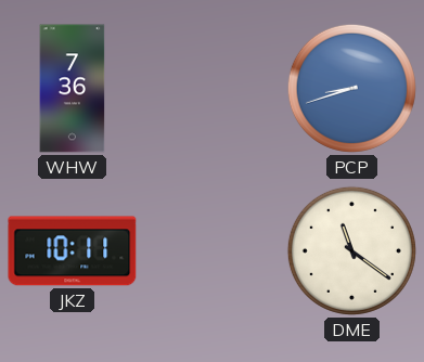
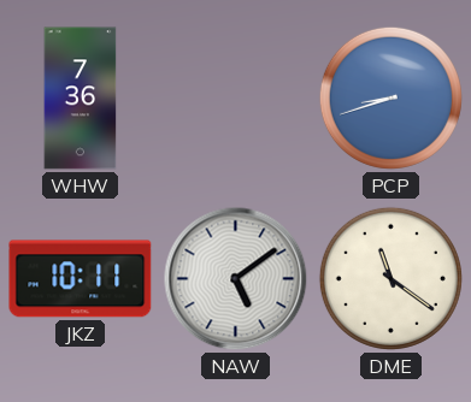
NAW: none -> 5:09 (236, 279)
